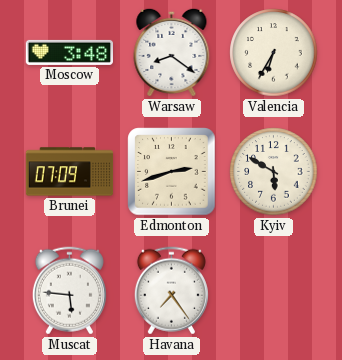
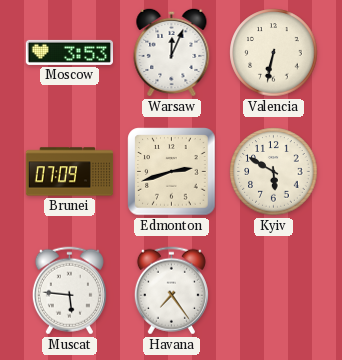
Moscow: 3:48 -> 3:53 (70, 52)
Warsaw: 8:21 -> 12:04 (172, 52)
Valencia: 6:35 -> 6:32 (274, 53)
